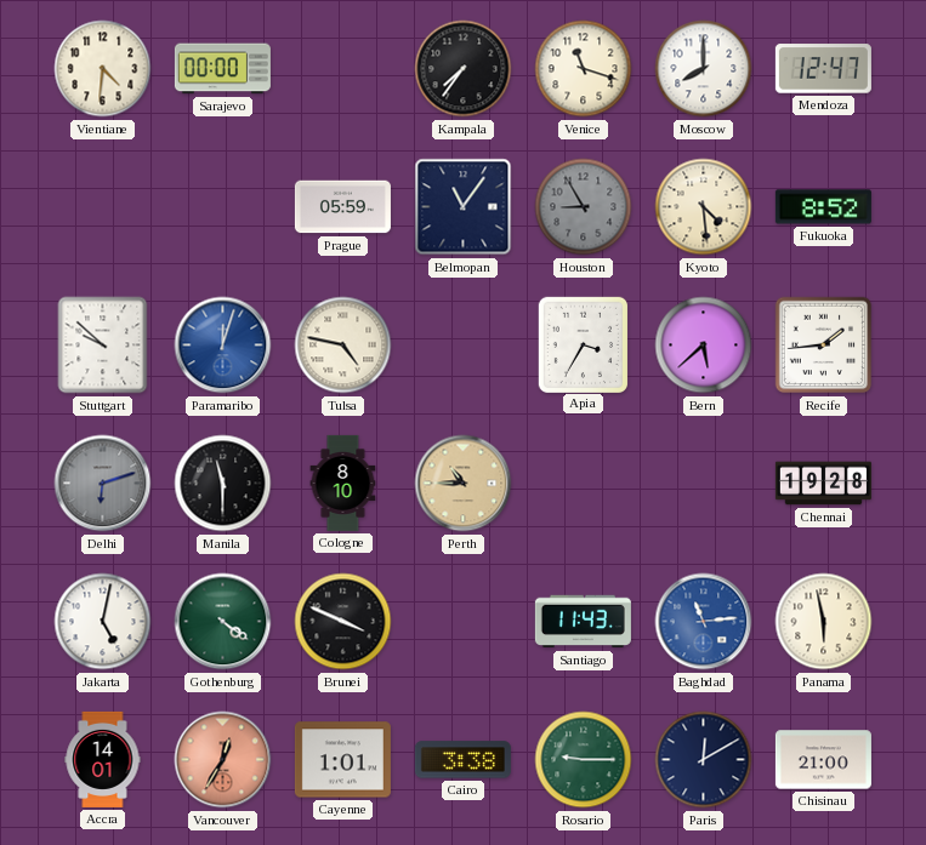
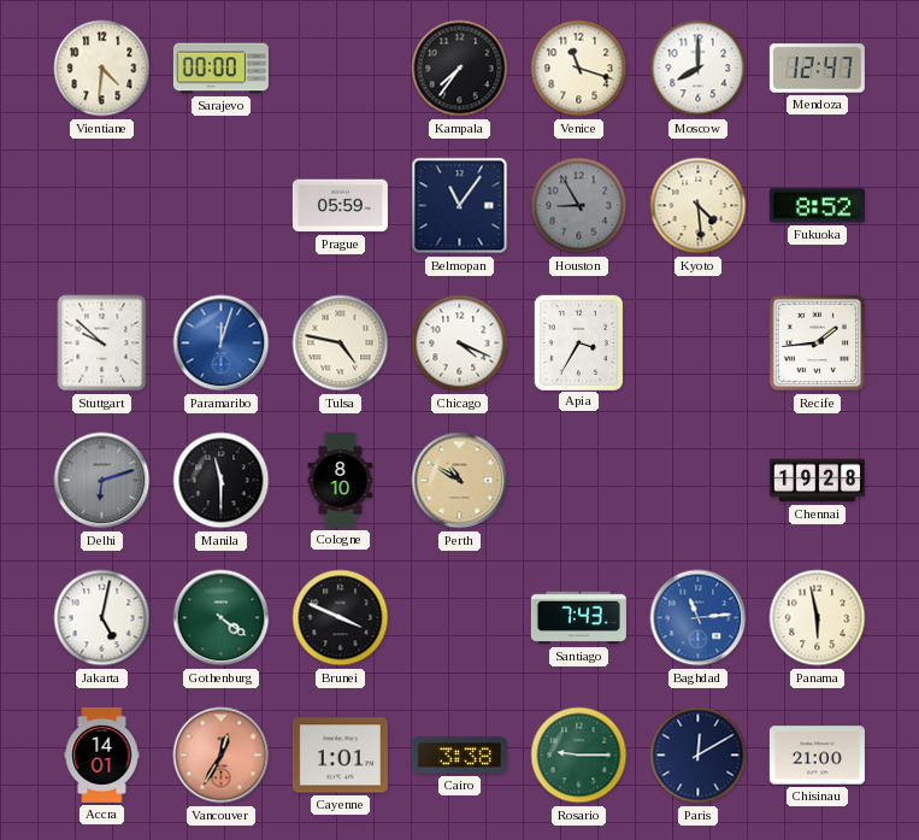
Chicago: none -> 4:19 (460, 343)
Bern: 5:38 -> none (704, 346)
Perth: 10:45 -> 10:50 (460, 481)
Santiago: 11:43 -> 7:43 (578, 618)
